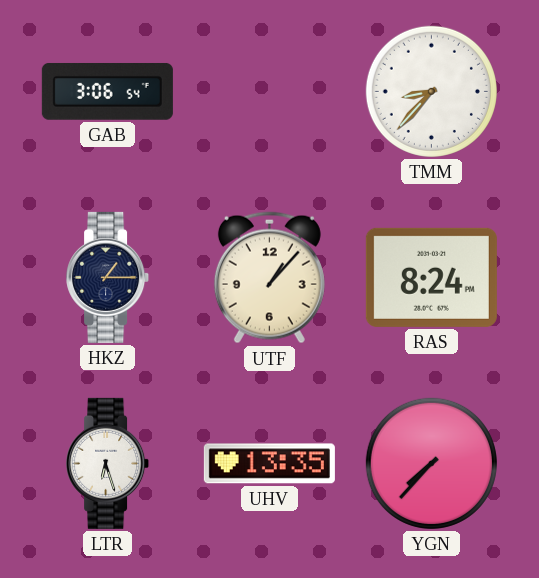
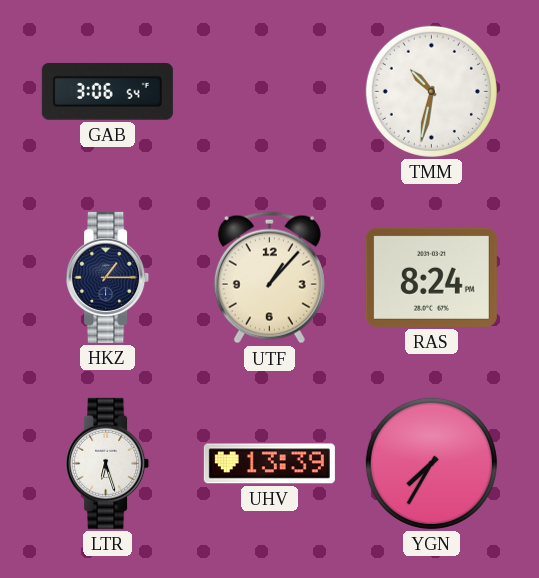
TMM: 8:37 -> 10:32 (431, 91)
UHV: 13:35 -> 13:39 (269, 464)
YGN: 7:37 -> 7:35 (431, 463)
